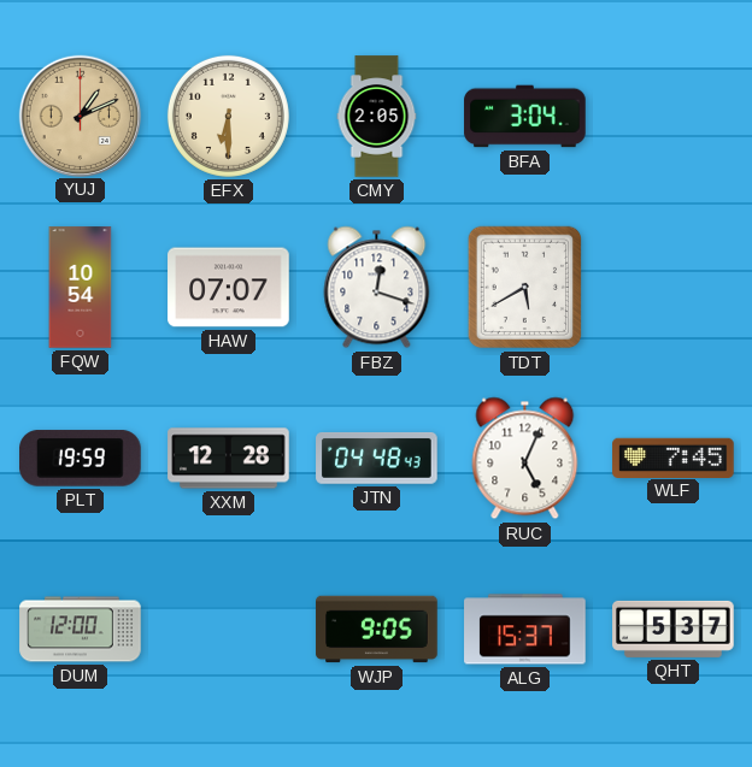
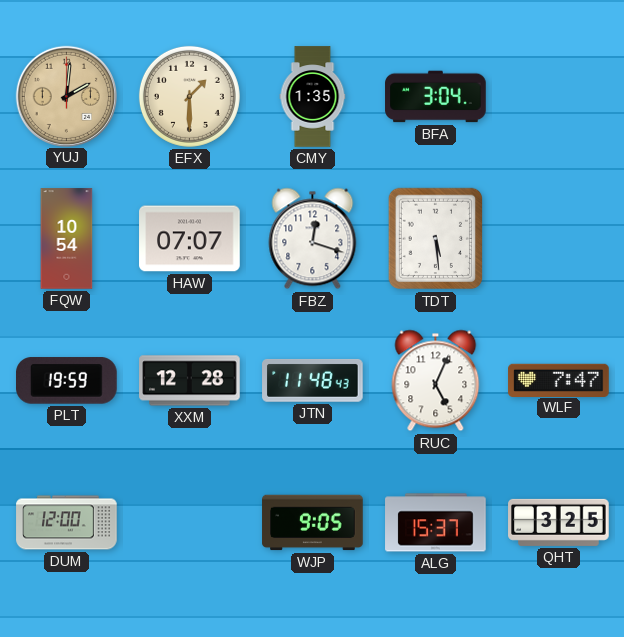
YUJ: 1:11 -> 2:01 (66, 96)
EFX: 6:30 -> 1:30 (189, 96)
CMY: 2:05 -> 1:35 (313, 97)
TDT: 5:40 -> 5:29 (435, 239)
JTN: 04:48 -> 11:48 (313, 381)
WLF: 7:45 -> 7:47 (559, 380)
QHT: 5:37 -> 3:25 (559, 522)
